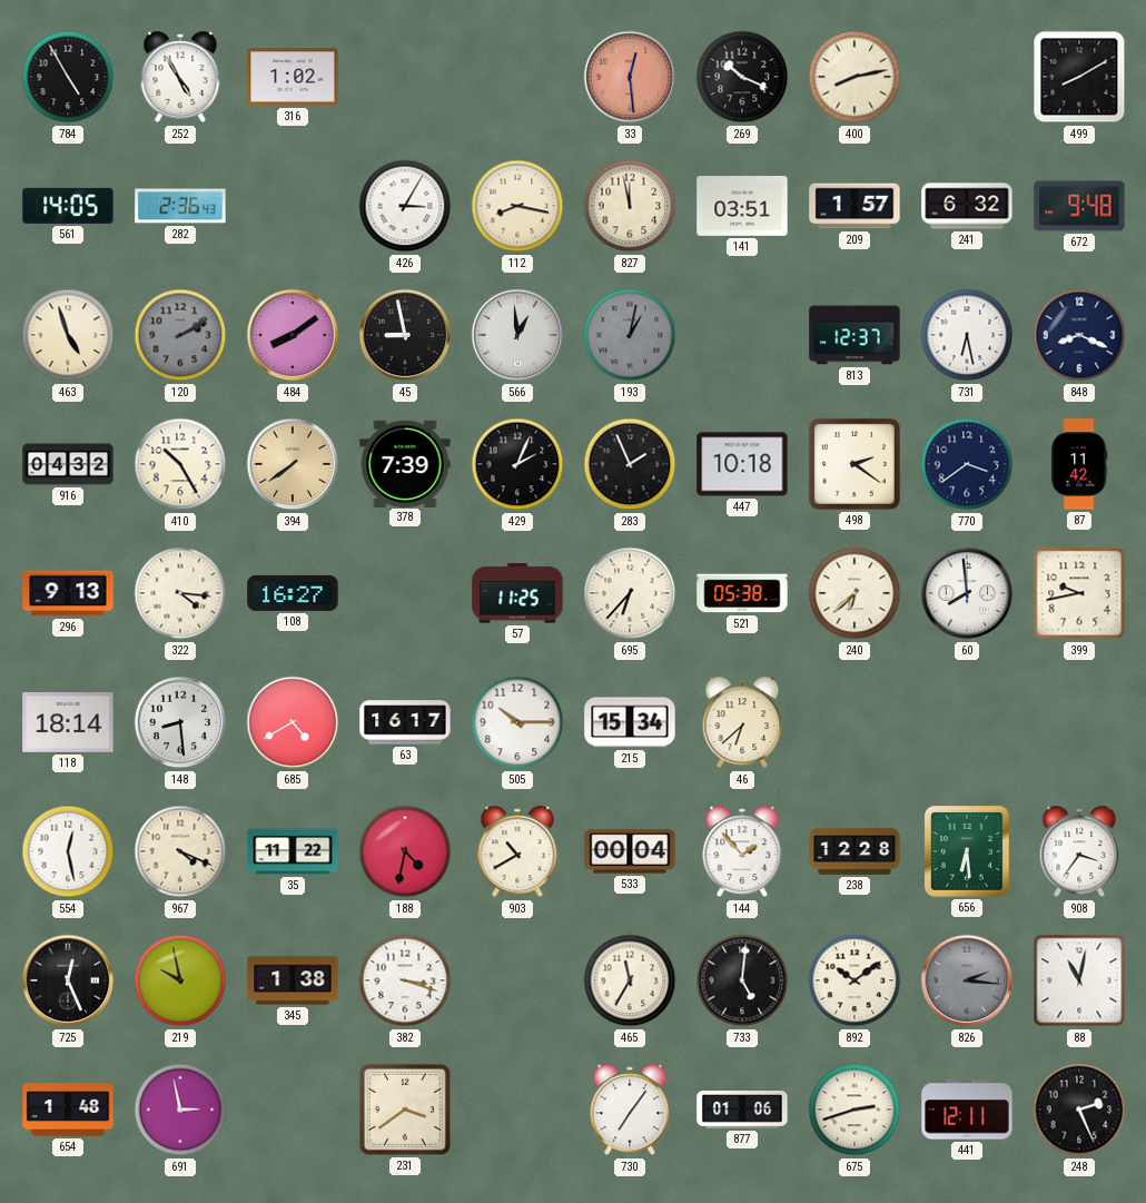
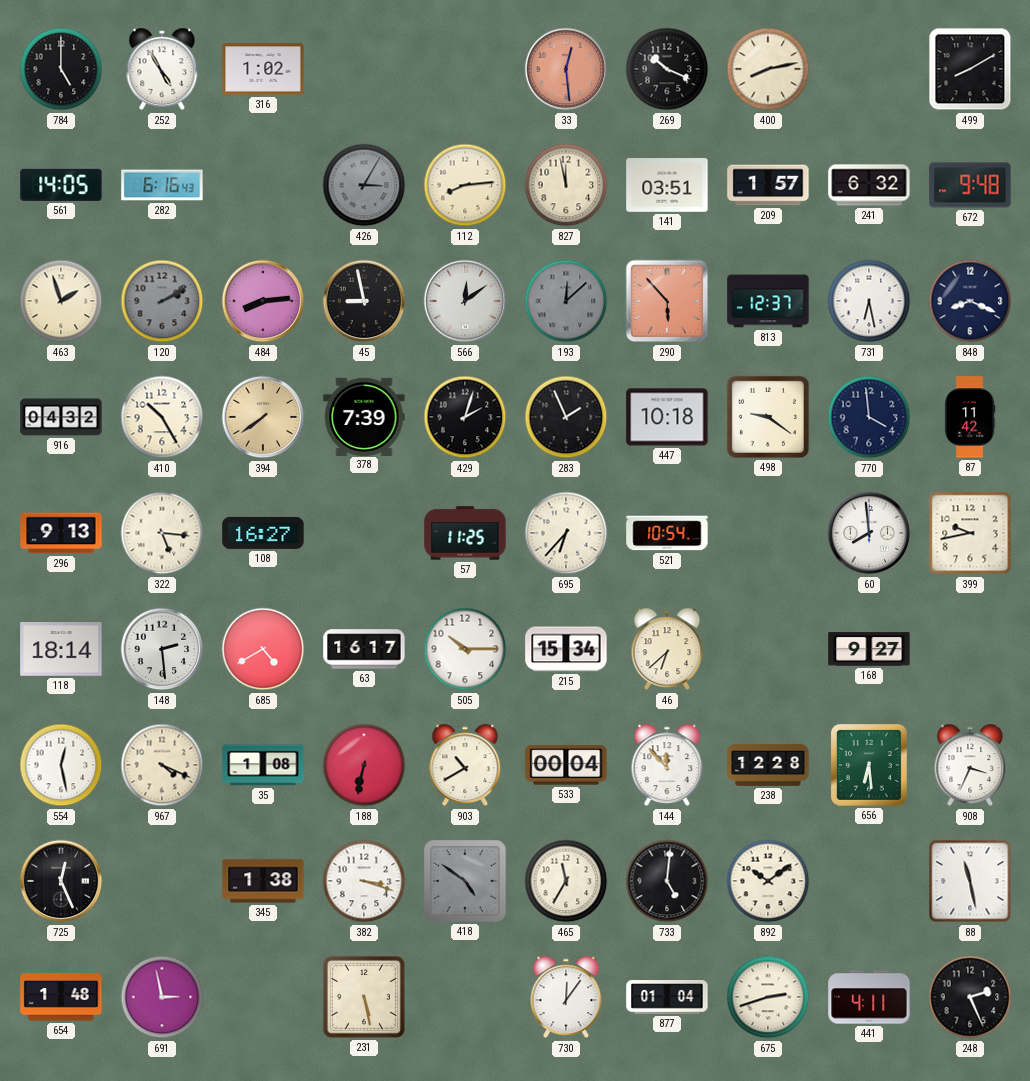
784: 4:55 -> 5:00 (61, 69)
282: 2:36 -> 6:16 (162, 185)
426 dial: white -> grey (364, 185)
112: 8:17 -> 8:14 (465, 185)
463: 4:57 -> 1:57 (61, 301)
484: 8:09 -> 8:14 (263, 301)
566: 12:59 -> 12:09 (465, 301)
193: 1:02 -> 12:08 (566, 301)
290: none -> 5:53 (667, 301)
429: 2:04 -> 2:03 (465, 417)
498: 2:21 -> 9:21 (768, 417)
770: 3:39 -> 3:59 (869, 417)
322: 4:16 -> 5:16 (162, 533)
521: 05:38 -> 10:54 (667, 533)
240: 6:38 -> none (854, 593)
148: 8:29 -> 2:29 (162, 649)
168: none -> 9:27 (869, 649)
35: 11:22 -> 1:08 (263, 765)
188: 4:32 -> 6:32 (364, 765)
144: 1:53 -> 11:53 (667, 765)
908: 3:36 -> 3:34 (970, 765)
219: 9:58 -> none (180, 980)
418: none -> 4:51 (465, 881)
826: 2:16 -> none (967, 980)
88: 11:02 -> 11:28 (970, 881)
231: 3:39 -> 5:28 (364, 997)
730: 7:06 -> 12:06 (566, 997)
877: 01:06 -> 01:04 (667, 997)
441: 12:11 -> 4:11 (869, 997)
